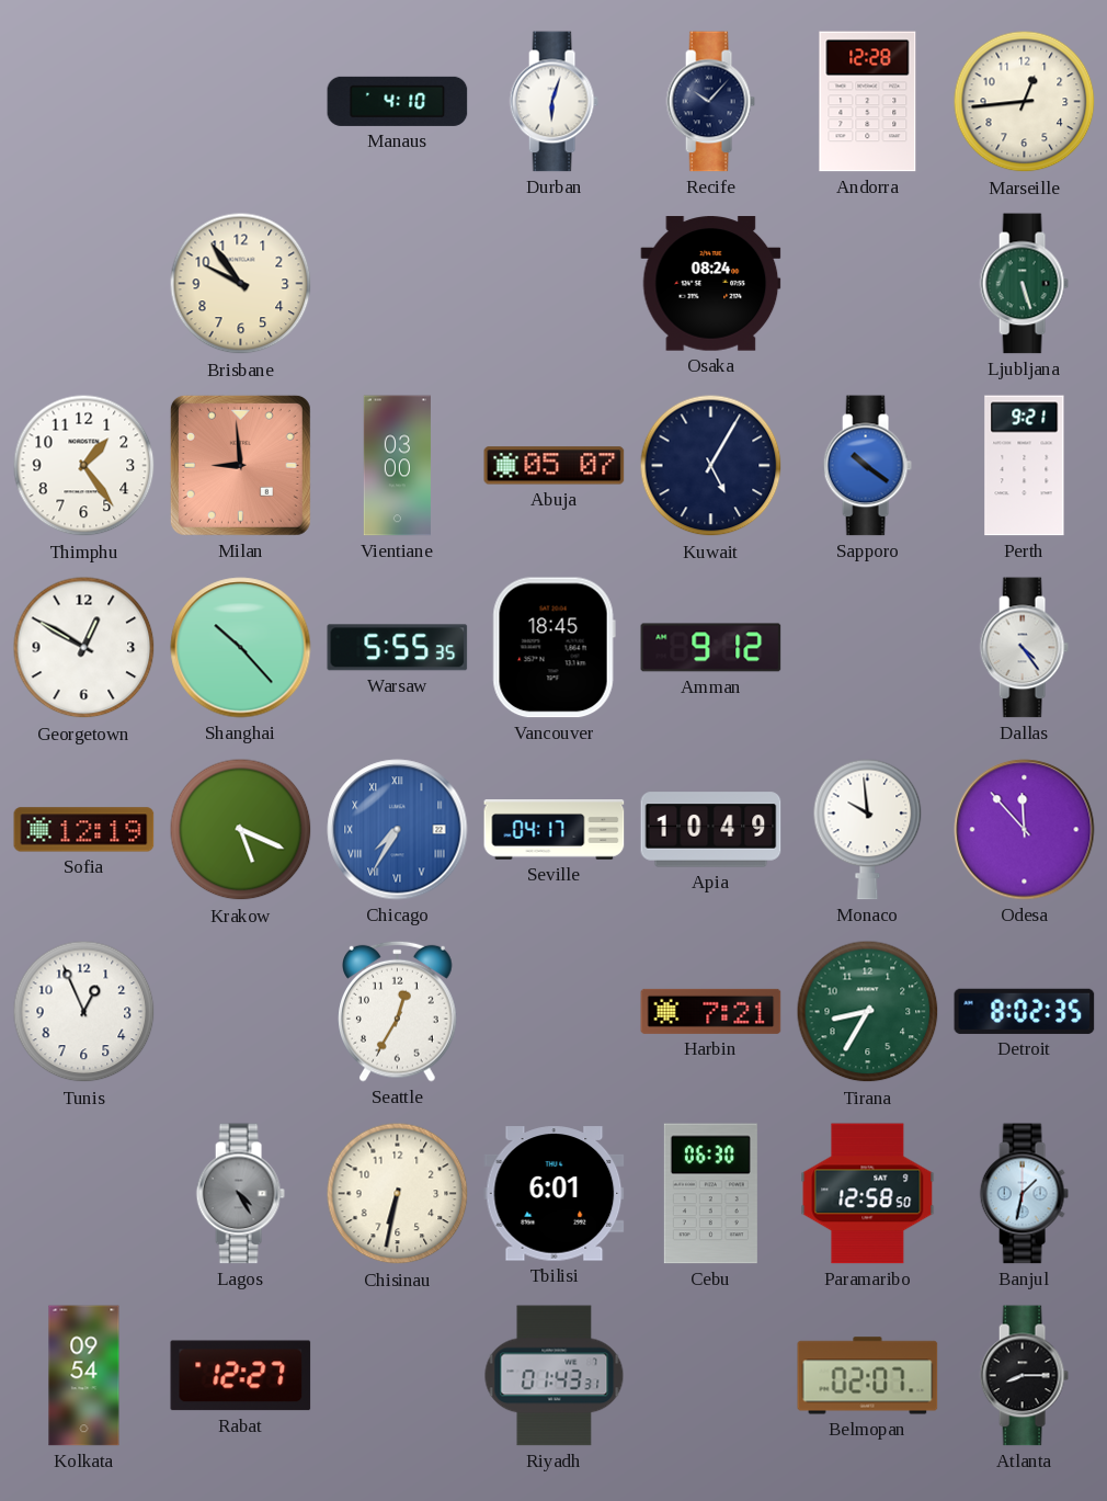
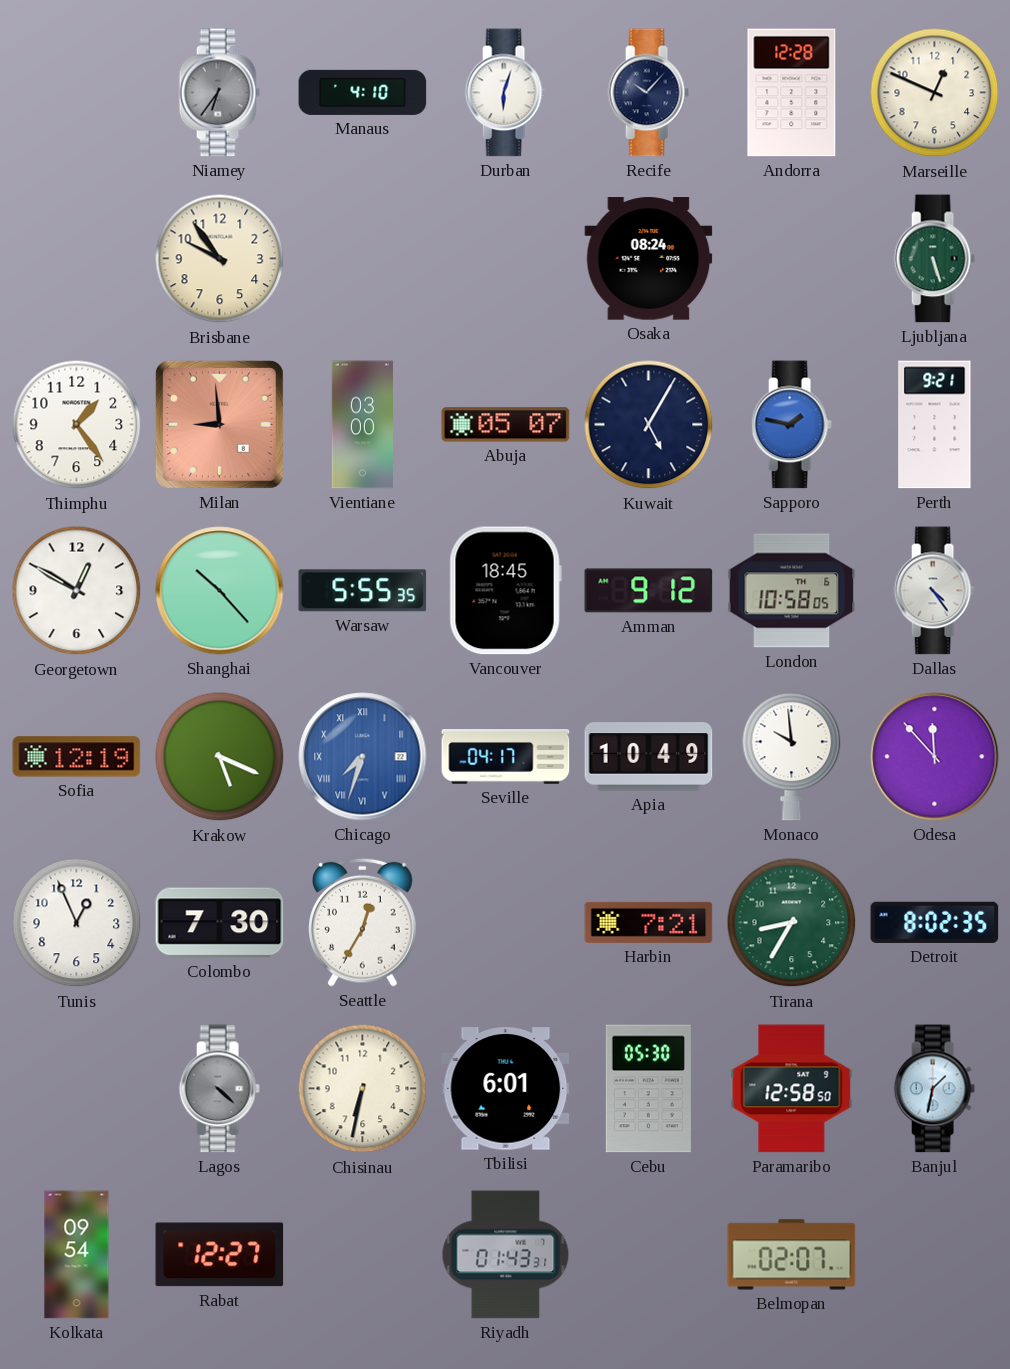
Niamey: none -> 6:36 (219, 93)
Marseille: 12:44 -> 12:49 (935, 93)
Sapporo: 10:21 -> 1:47 (791, 425)
London: none -> 10:58 (792, 591)
Chicago: 7:35 -> 7:33 (363, 757)
Colombo: none -> 7:30 (220, 923)
Lagos: 4:25 -> 4:22 (219, 1089)
Cebu: 06:30 -> 05:30 (648, 1089)
Atlanta: 8:15 -> none (1024, 1376)
